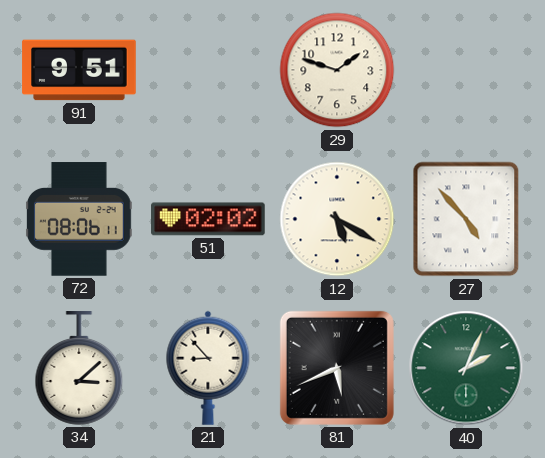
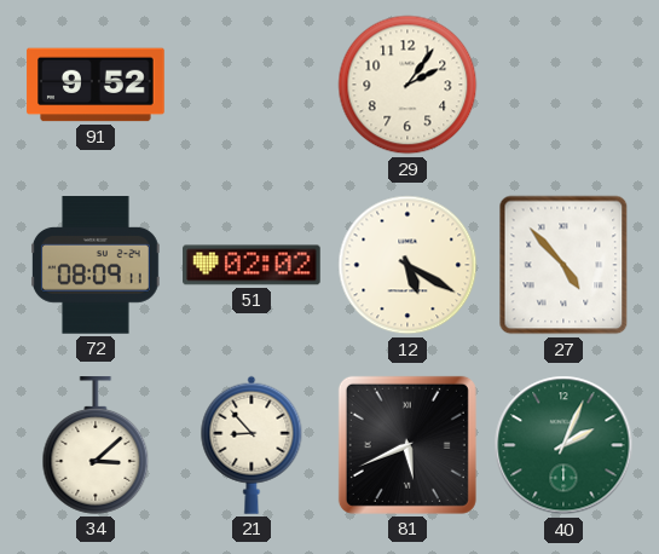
91: 9:51 -> 9:52 (96, 85)
29: 1:48 -> 2:06 (407, 85)
72: 08:06 -> 08:09 (96, 265)
